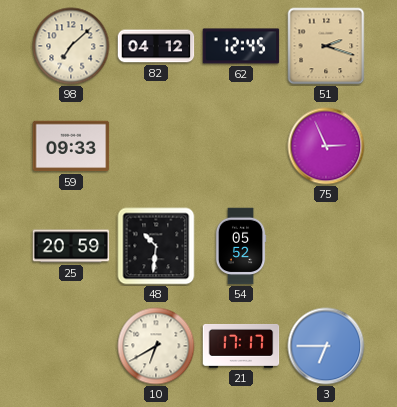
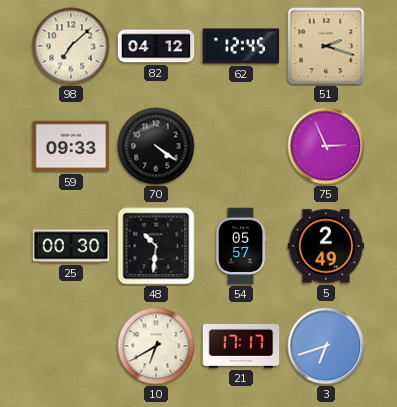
70: none -> 4:21 (156, 146)
25: 20:59 -> 00:30 (71, 246)
54: 05:52 -> 05:57 (241, 246)
5: none -> 2:49 (326, 246)
3: 6:45 -> 6:42 (326, 346)
